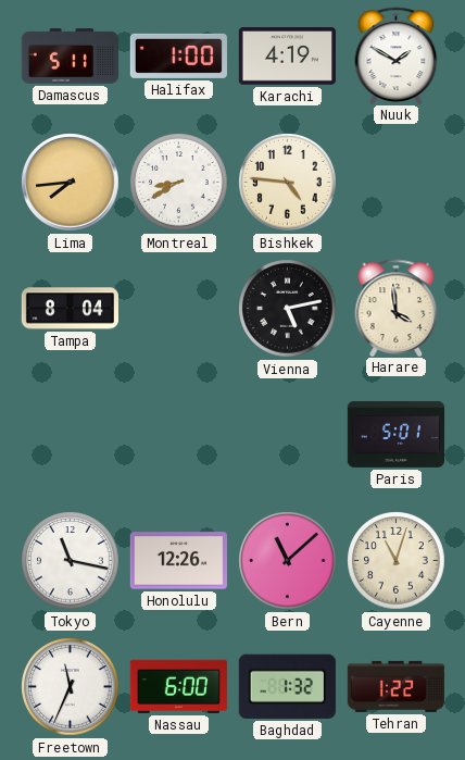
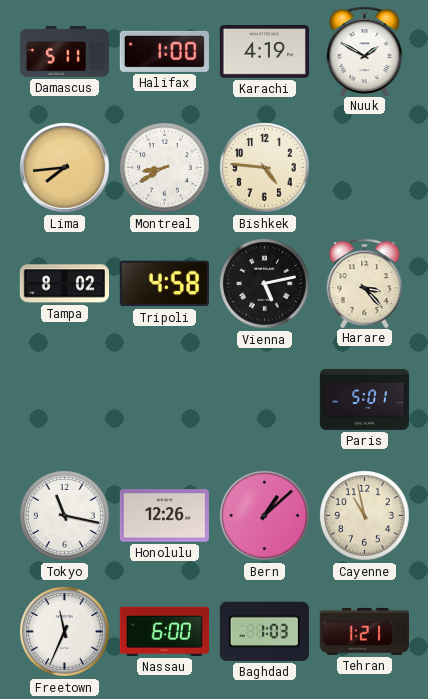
Tampa: 8:04 -> 8:02 (64, 284)
Tripoli: none -> 4:58 (164, 284)
Harare: 3:59 -> 3:23 (365, 283)
Bern: 11:08 -> 1:08 (265, 516)
Cayenne: 11:03 -> 10:58 (365, 516)
Baghdad: 1:32 -> 1:03 (264, 631)
Tehran: 1:22 -> 1:21 (364, 631)
